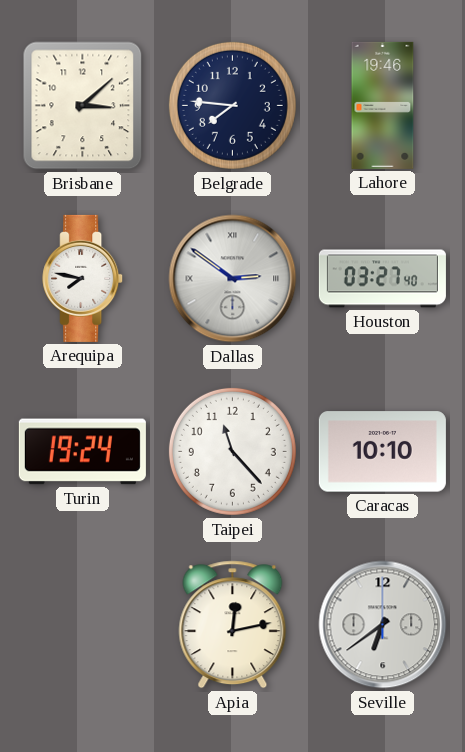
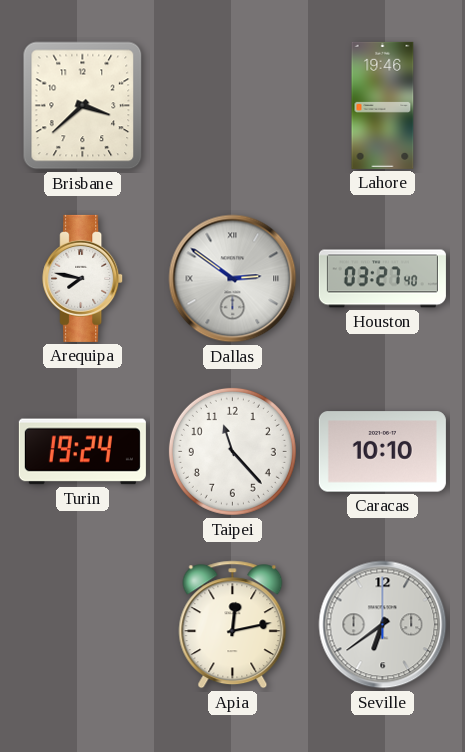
Brisbane: 3:08 -> 3:38 (83, 106)
Belgrade: 7:46 -> none (232, 105)
